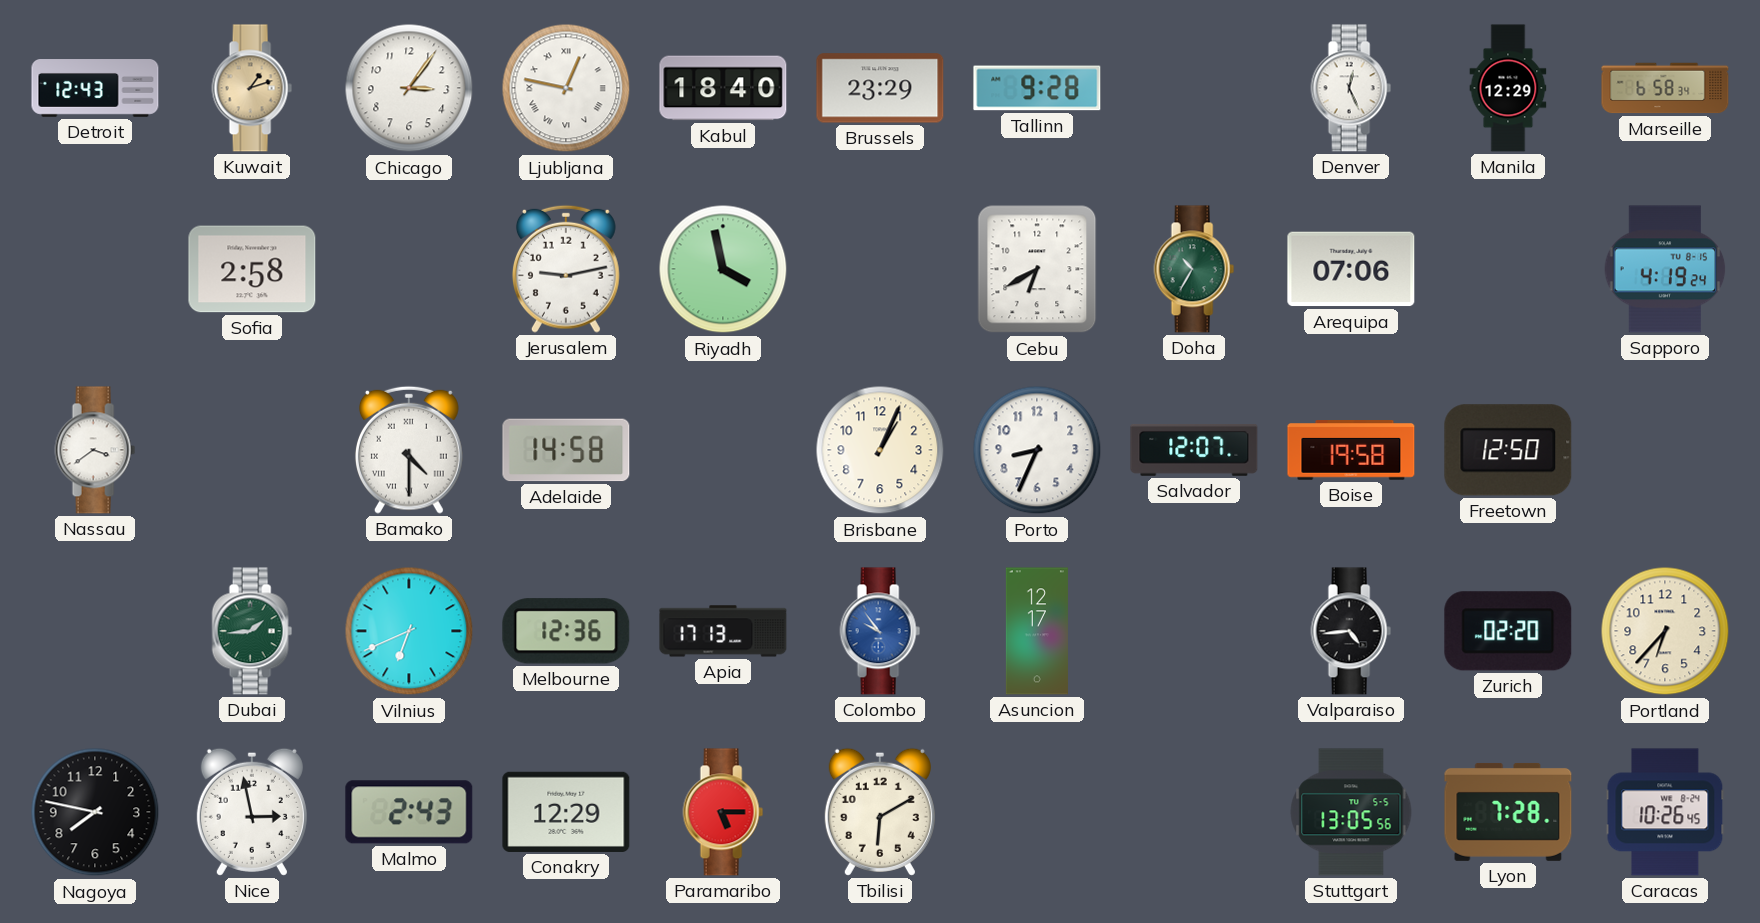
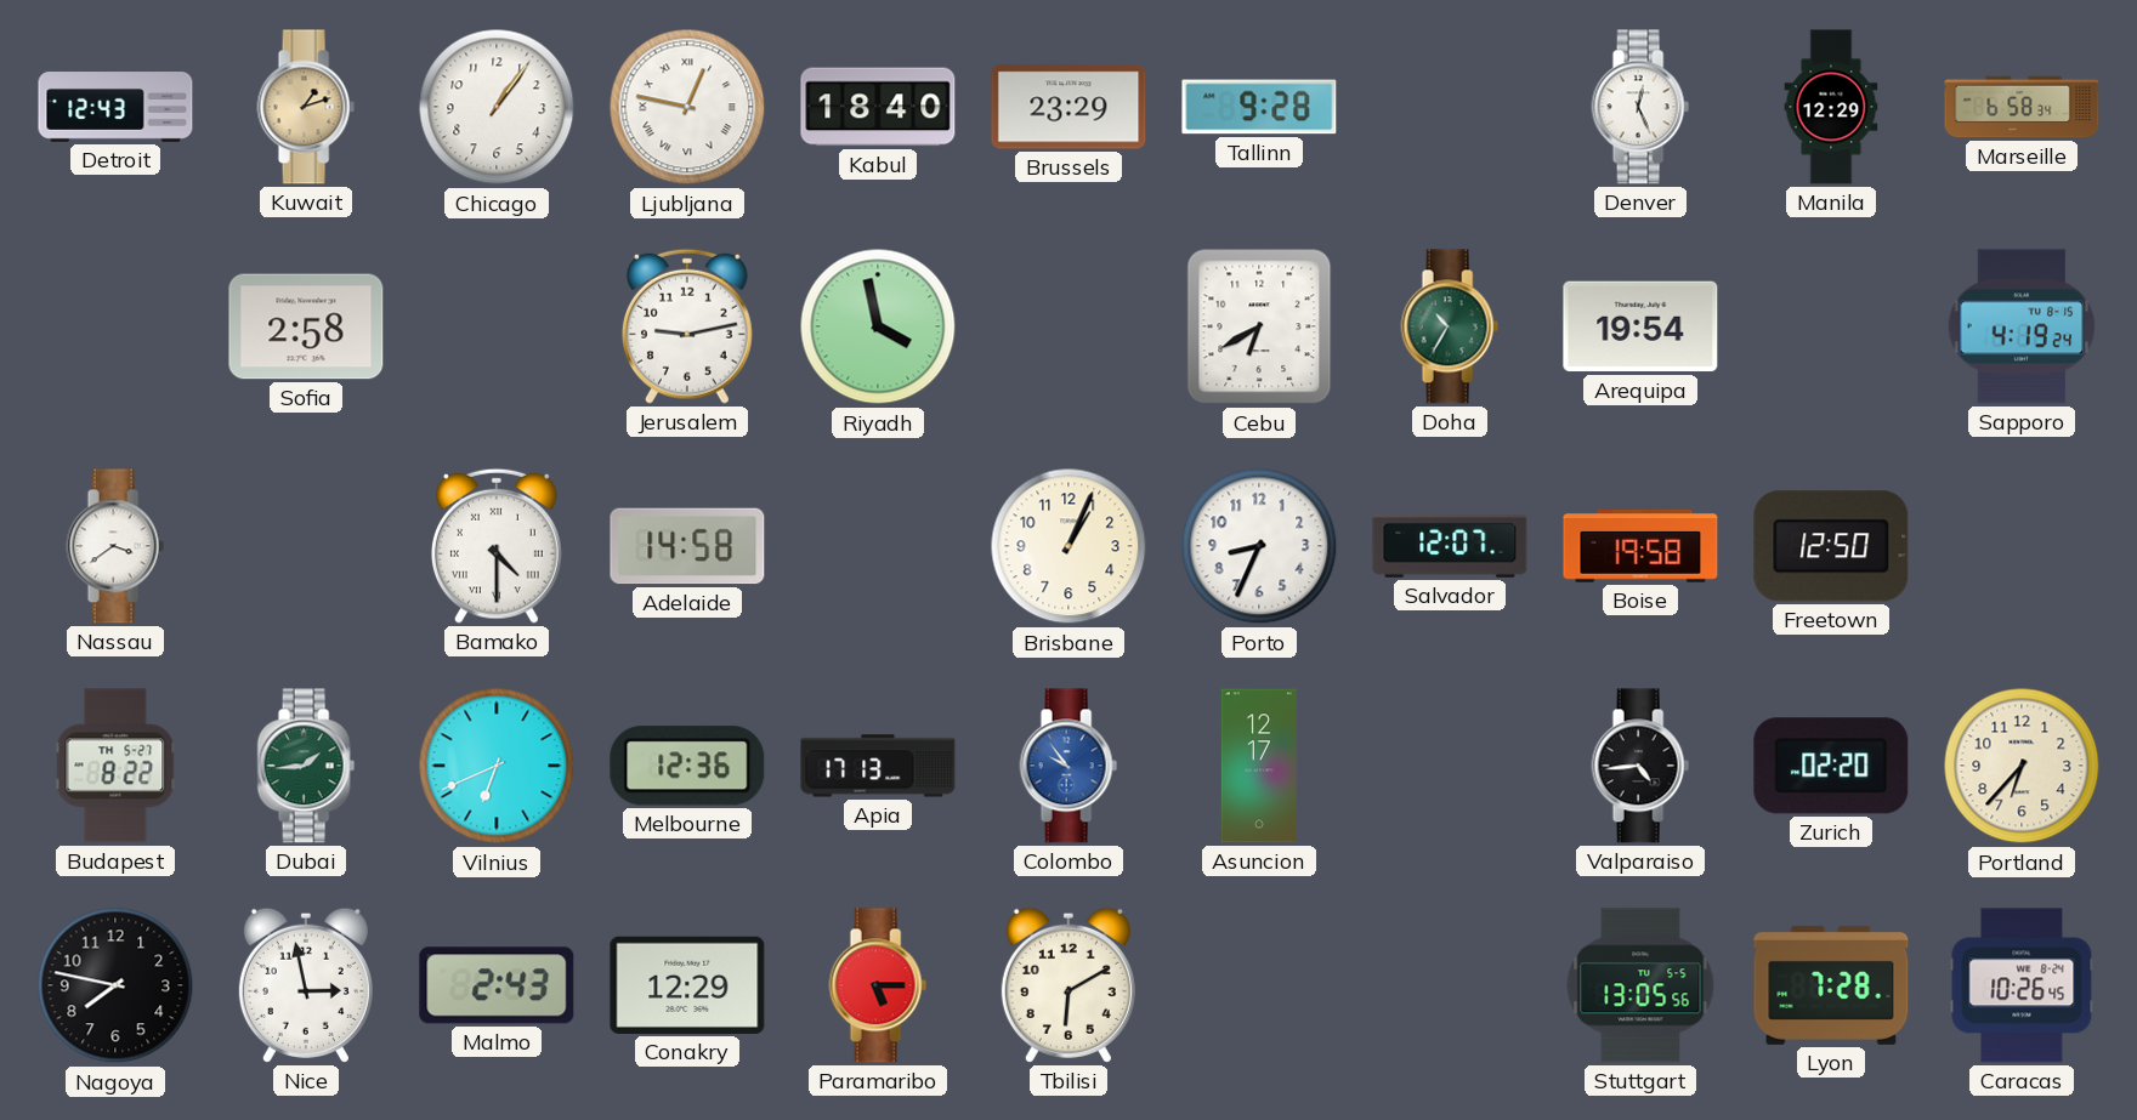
Chicago: 3:06 -> 1:06 (497, 107)
Arequipa: 07:06 -> 19:54 (1640, 326)
Budapest: none -> 8:22 (115, 766)
